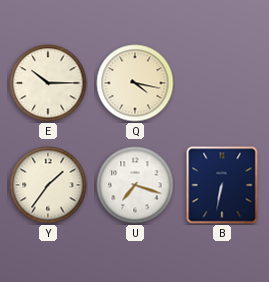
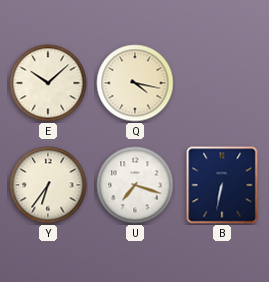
E: 10:15 -> 10:08 (48, 83)
Y: 1:36 -> 6:36 (48, 185)
